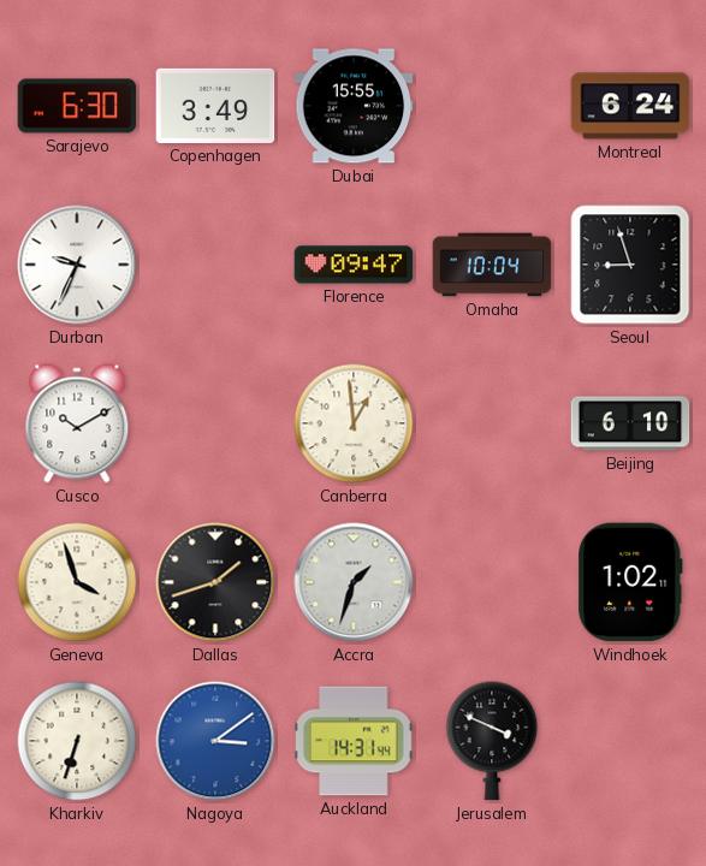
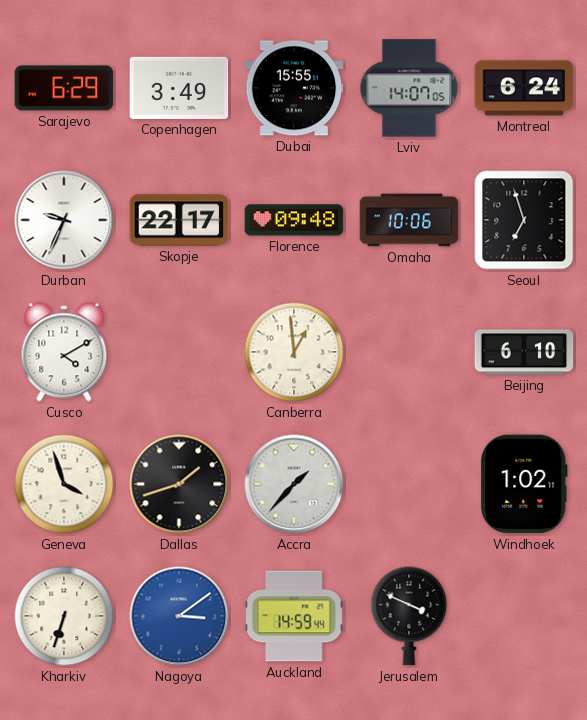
Sarajevo: 6:30 -> 6:29 (64, 88)
Lviv: none -> 14:07 (409, 88)
Skopje: none -> 22:17 (179, 220)
Florence: 09:47 -> 09:48 (294, 220)
Omaha: 10:04 -> 10:06 (409, 220)
Seoul: 8:57 -> 6:57 (524, 220)
Cusco: 10:10 -> 4:10 (64, 352)
Accra: 1:33 -> 1:37 (294, 484)
Auckland: 14:31 -> 14:59 (295, 616)
